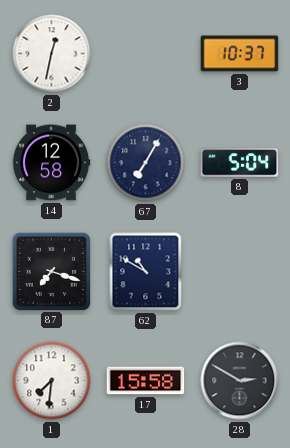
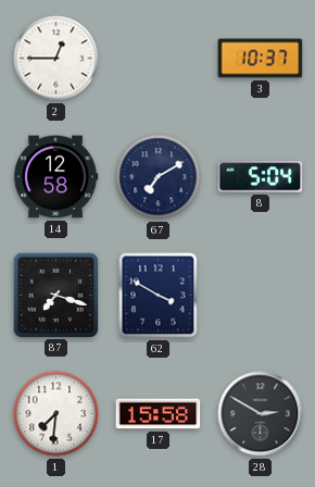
2: 12:32 -> 12:45 (56, 59)
67: 7:05 -> 7:10 (159, 177)
62: 10:50 -> 3:50 (159, 296)
